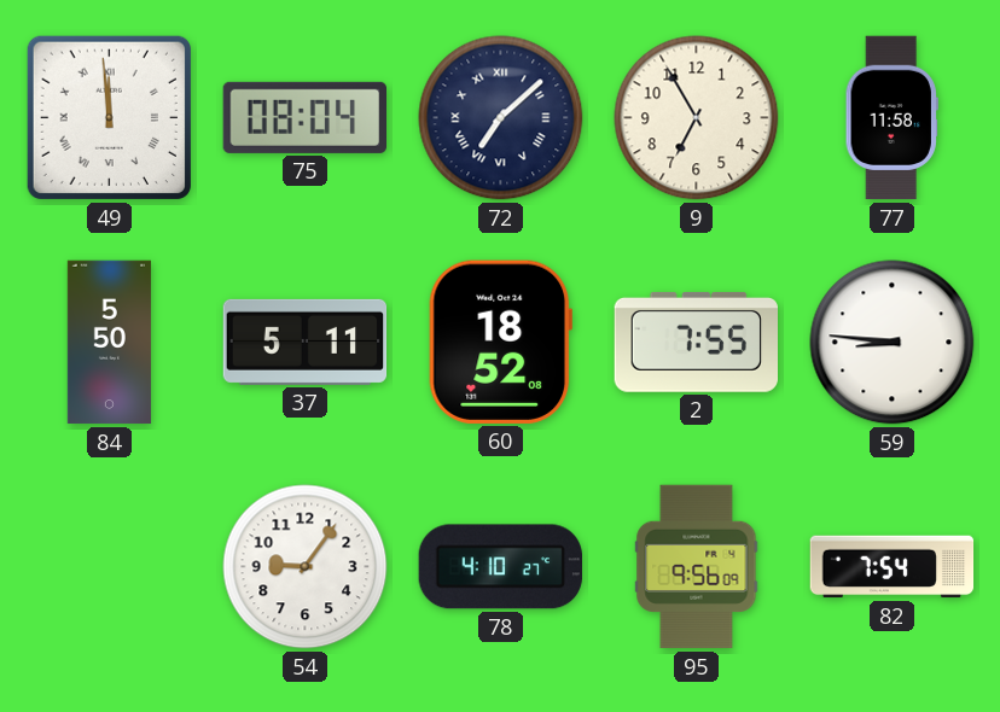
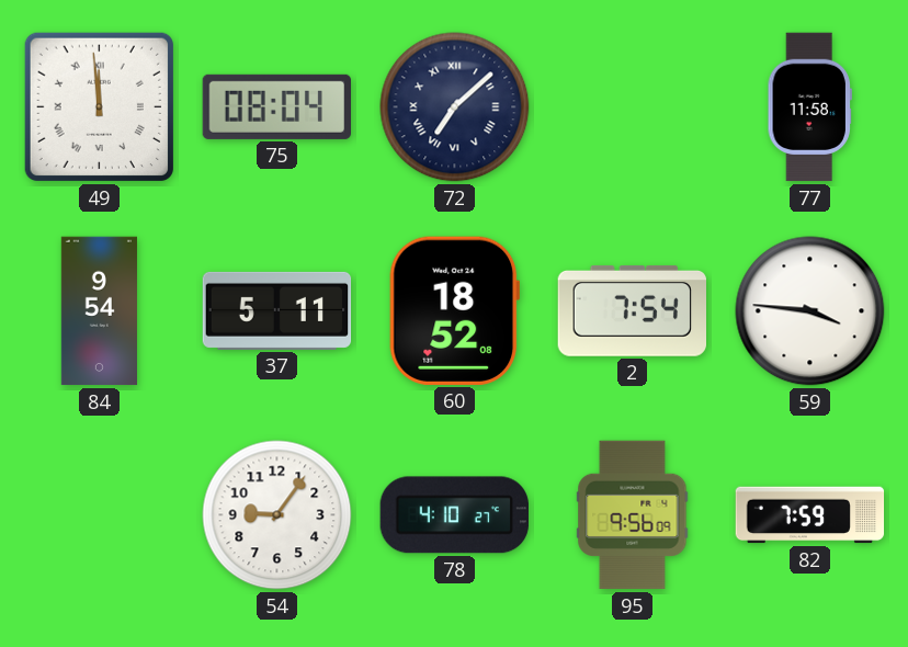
9: 6:55 -> none (697, 118)
84: 5:50 -> 9:54 (99, 311)
2: 7:55 -> 7:54 (632, 310)
59: 8:46 -> 3:46 (810, 311)
82: 7:54 -> 7:59 (810, 515)
